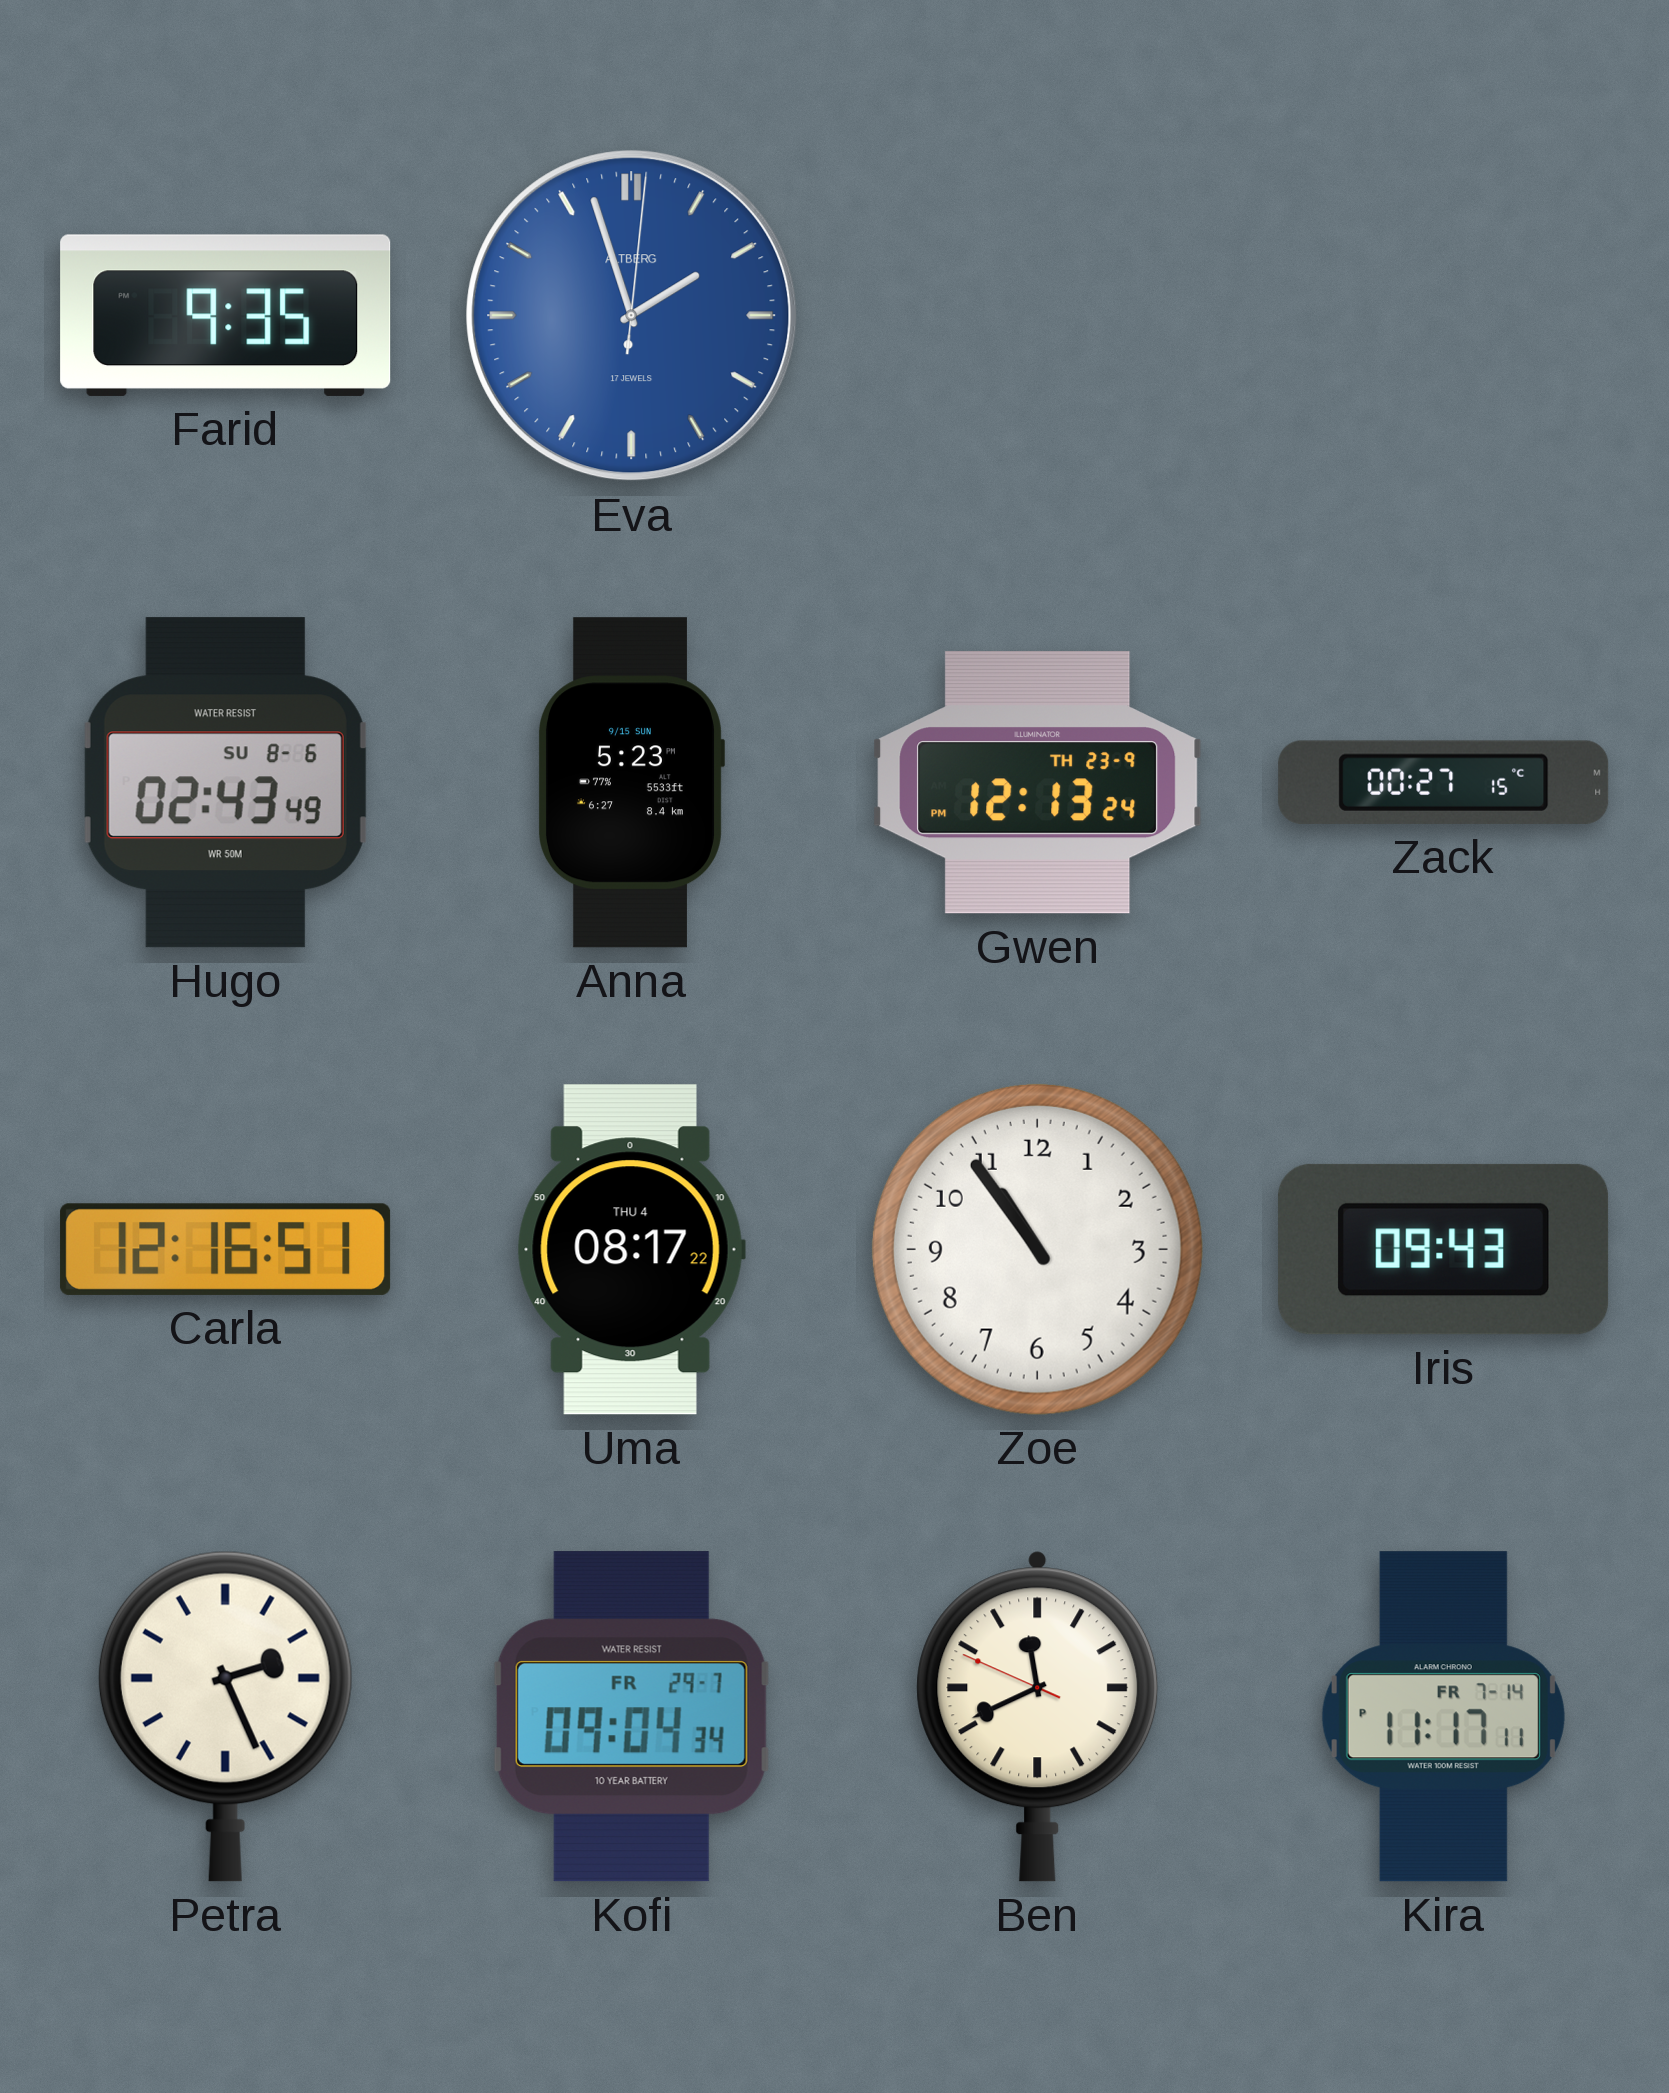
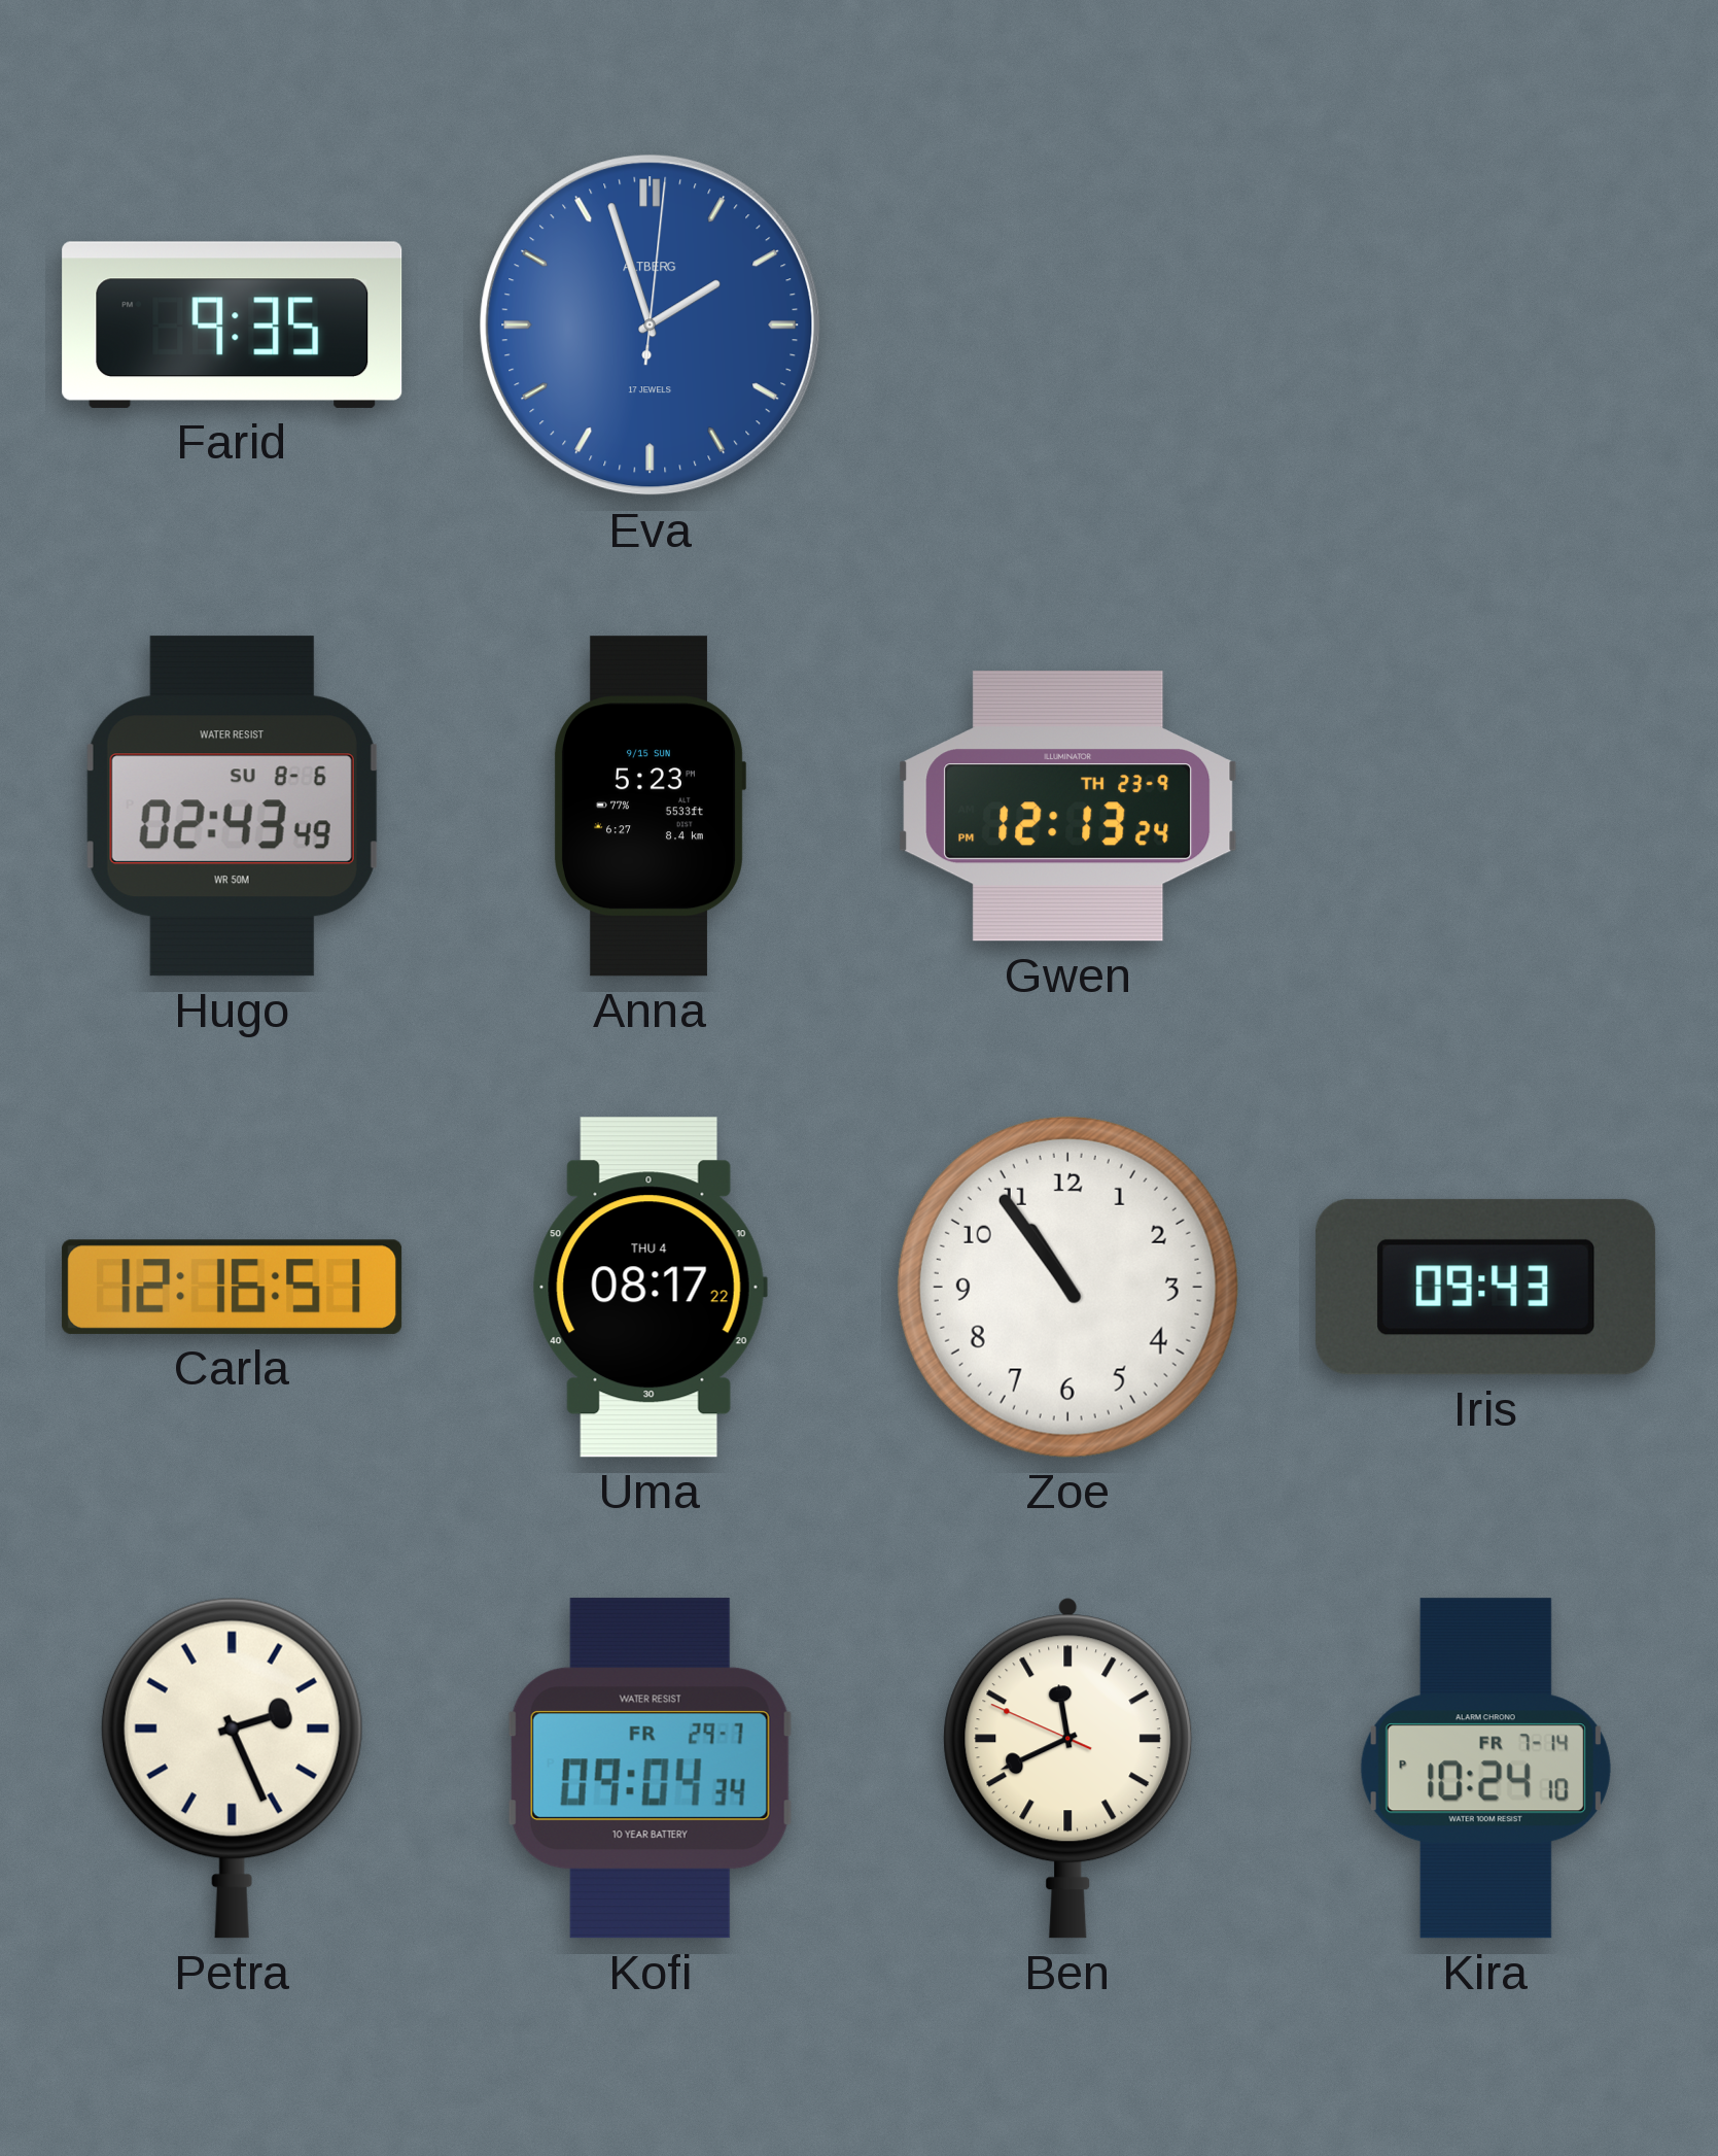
Zack: 00:27 -> none (1444, 782)
Kira: 11:17 -> 10:24 (1485, 1769)
